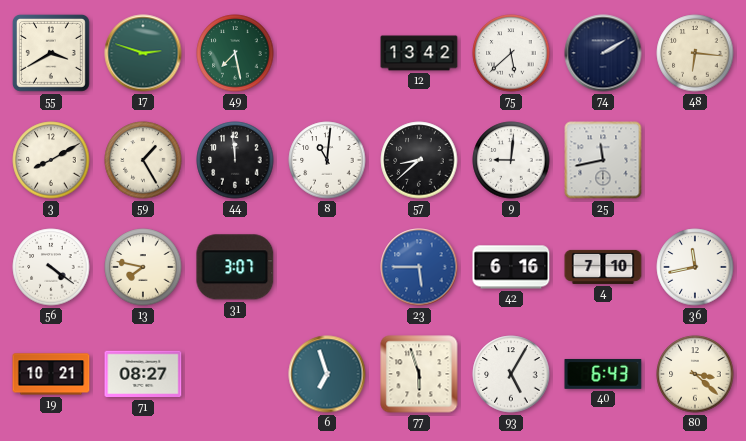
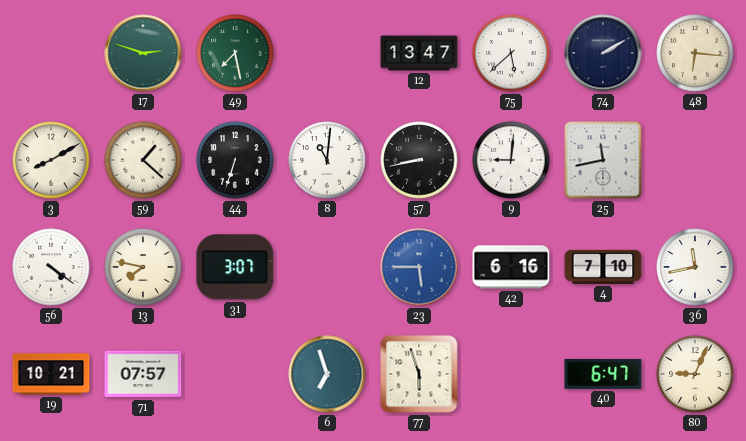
55: 3:40 -> none (51, 53)
12: 13:42 -> 13:47 (419, 53)
59: 1:25 -> 1:22 (143, 160)
44: 11:59 -> 6:33 (235, 160)
57: 8:38 -> 8:43 (419, 160)
71: 08:27 -> 07:57 (143, 374)
93: 5:05 -> none (511, 374)
40: 6:43 -> 6:47 (603, 374)
80: 3:22 -> 9:04 (695, 374)
